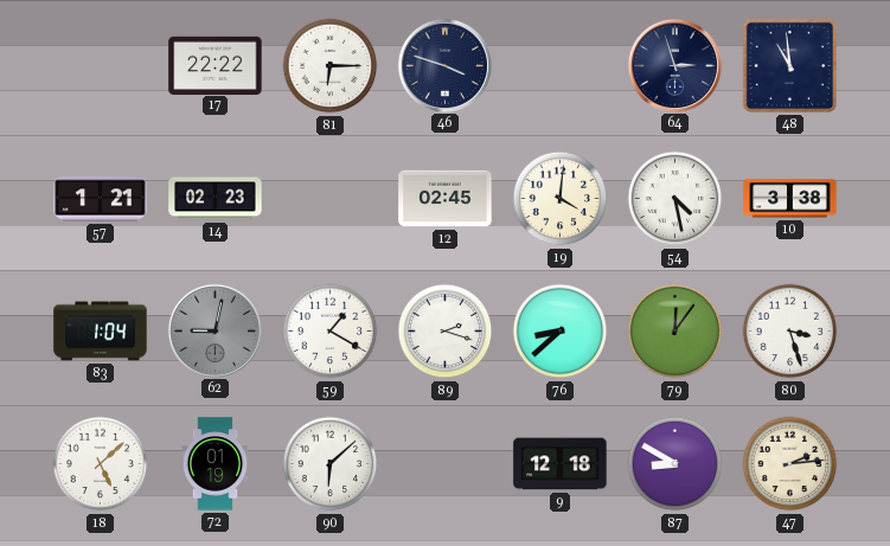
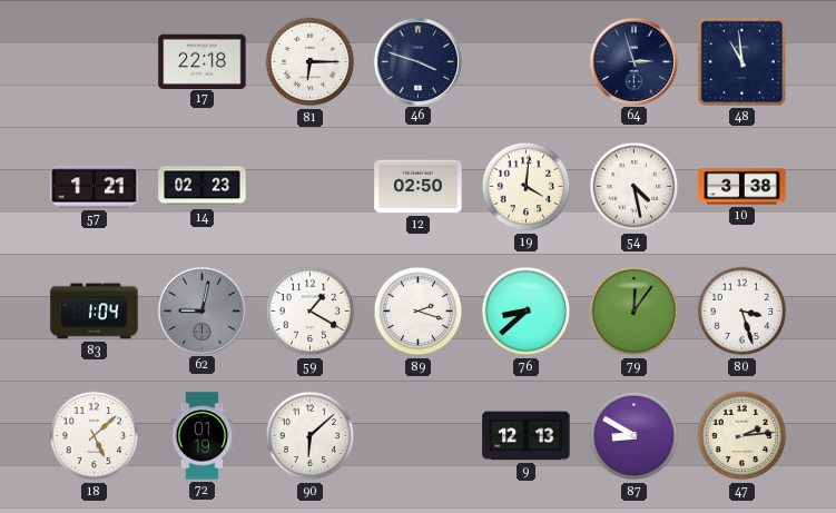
17: 22:22 -> 22:18 (203, 61)
12: 02:45 -> 02:50 (419, 187)
9: 12:18 -> 12:13 (527, 436)
